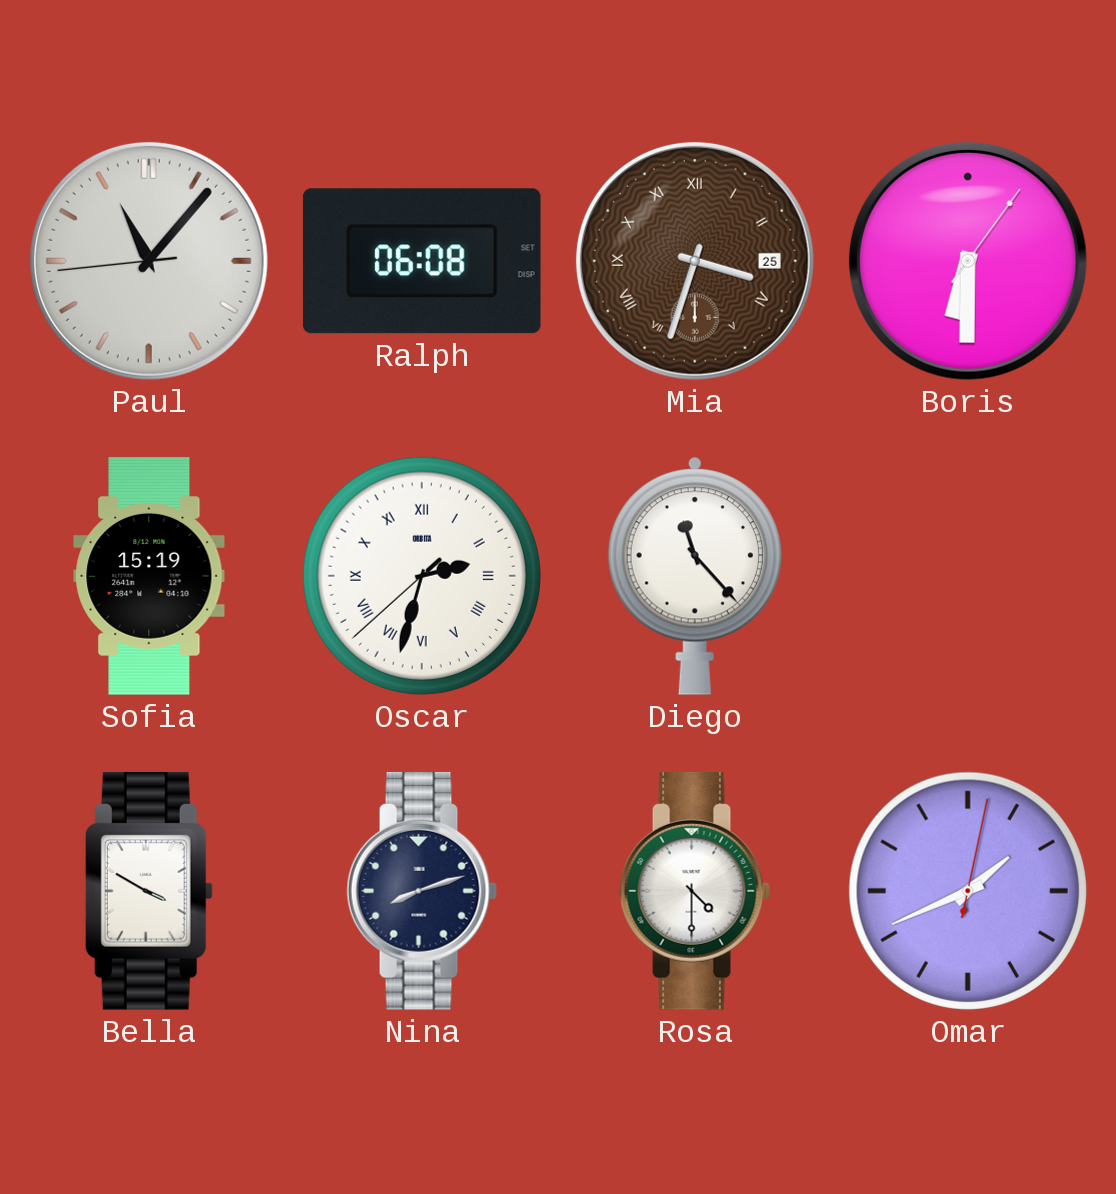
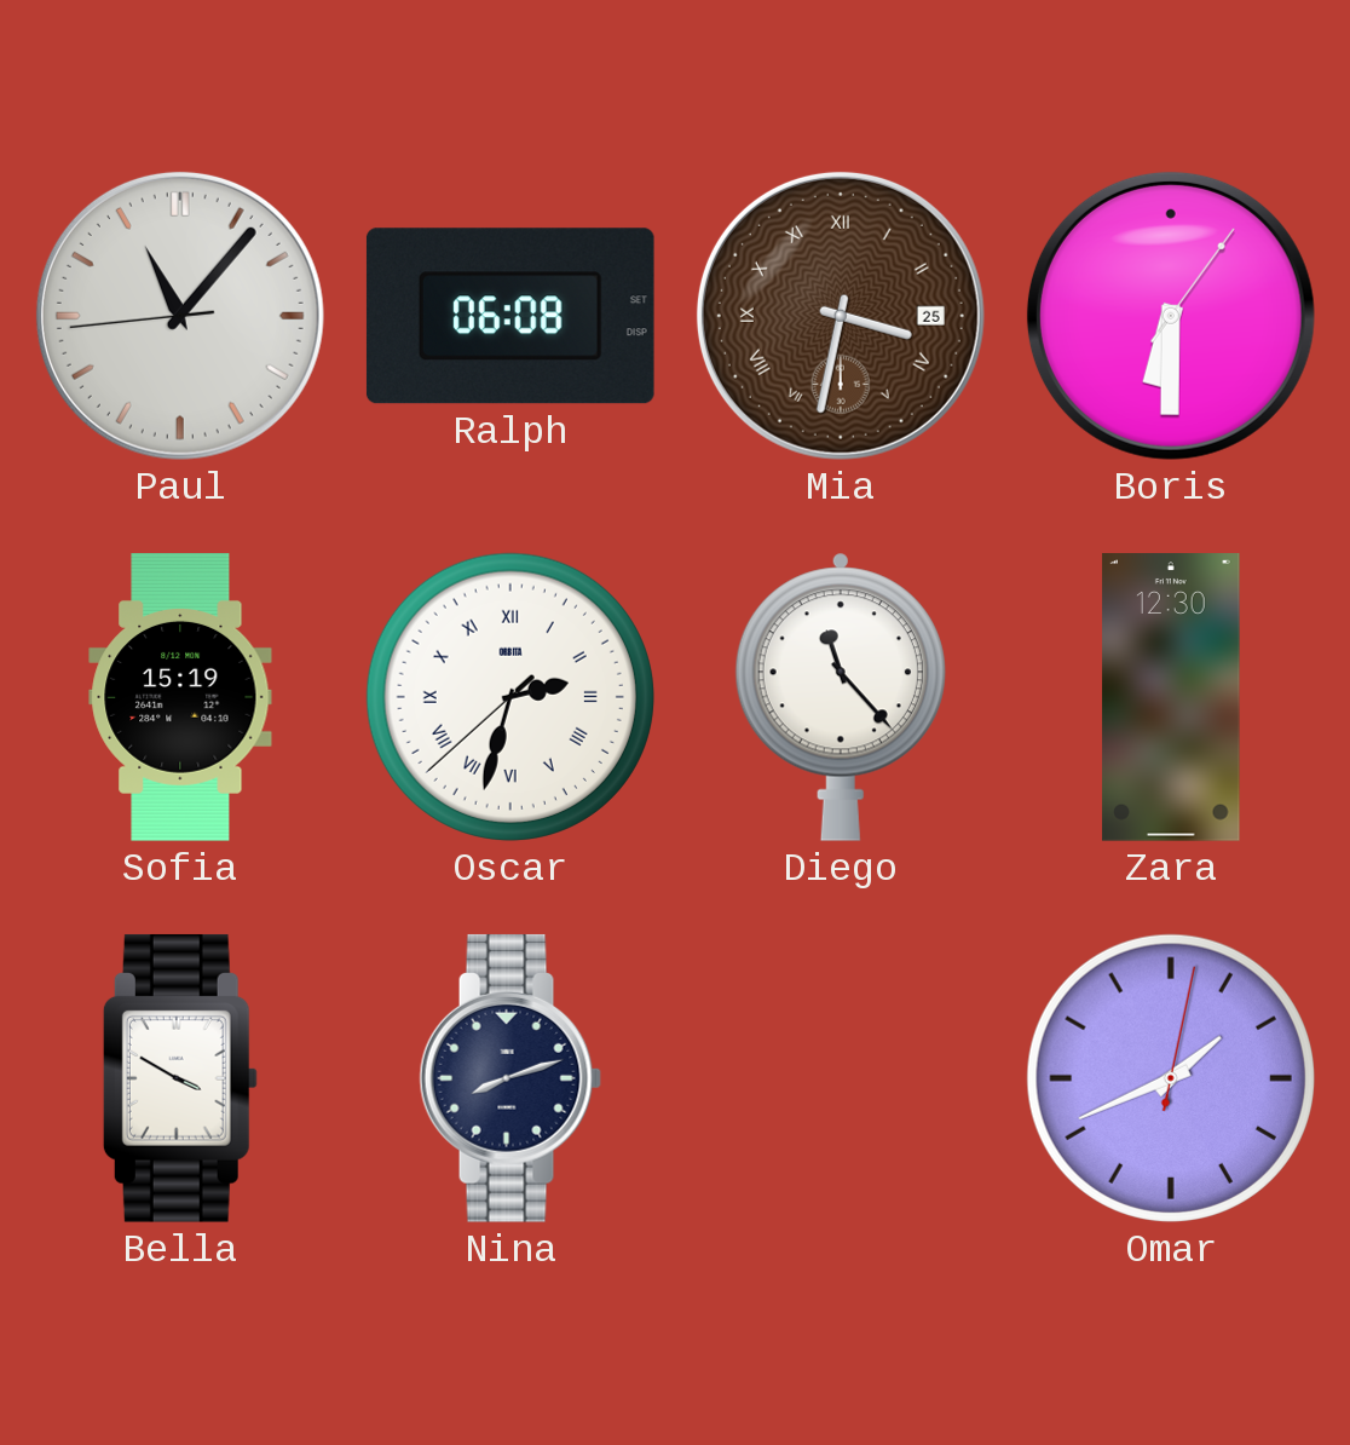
Mia: 3:33 -> 3:32 (841, 316)
Zara: none -> 12:30 (1171, 698)
Rosa: 4:30 -> none (695, 891)
